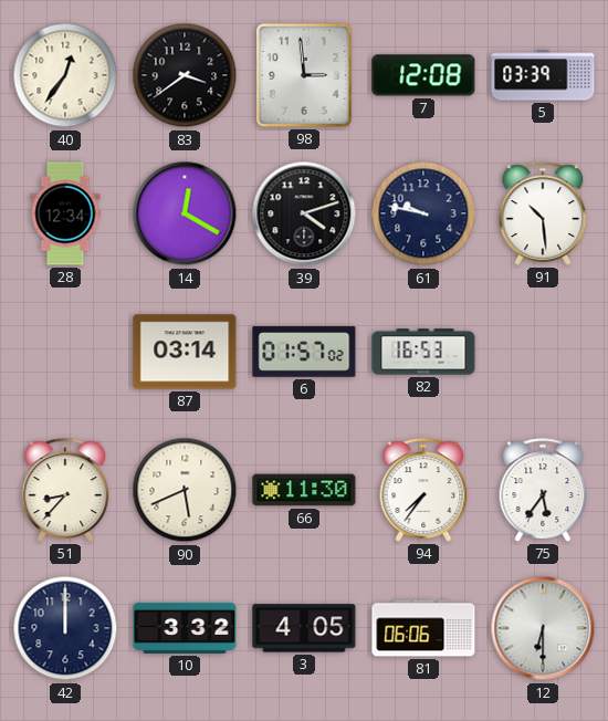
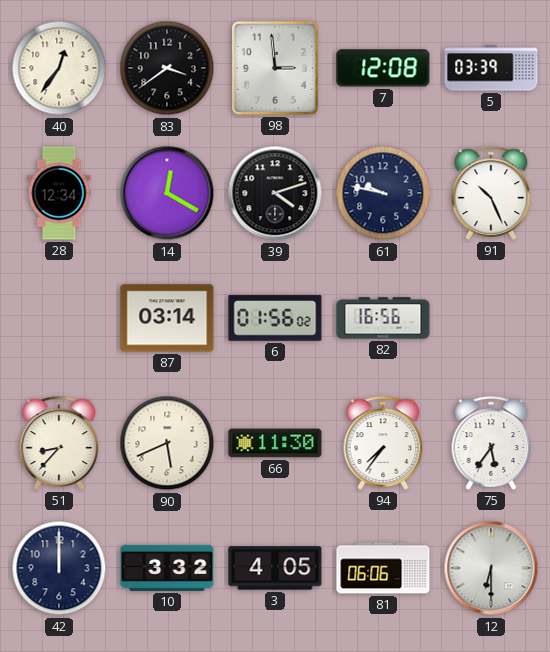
91: 10:29 -> 10:26 (491, 193)
6: 01:57 -> 01:56 (275, 318)
82: 16:53 -> 16:56 (383, 318)
